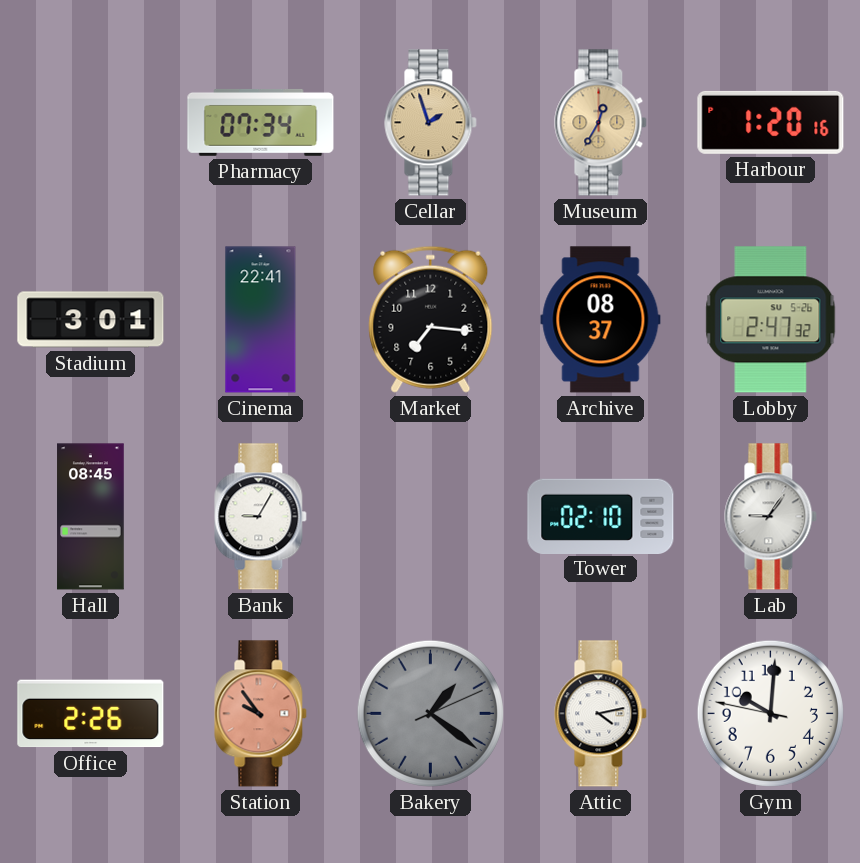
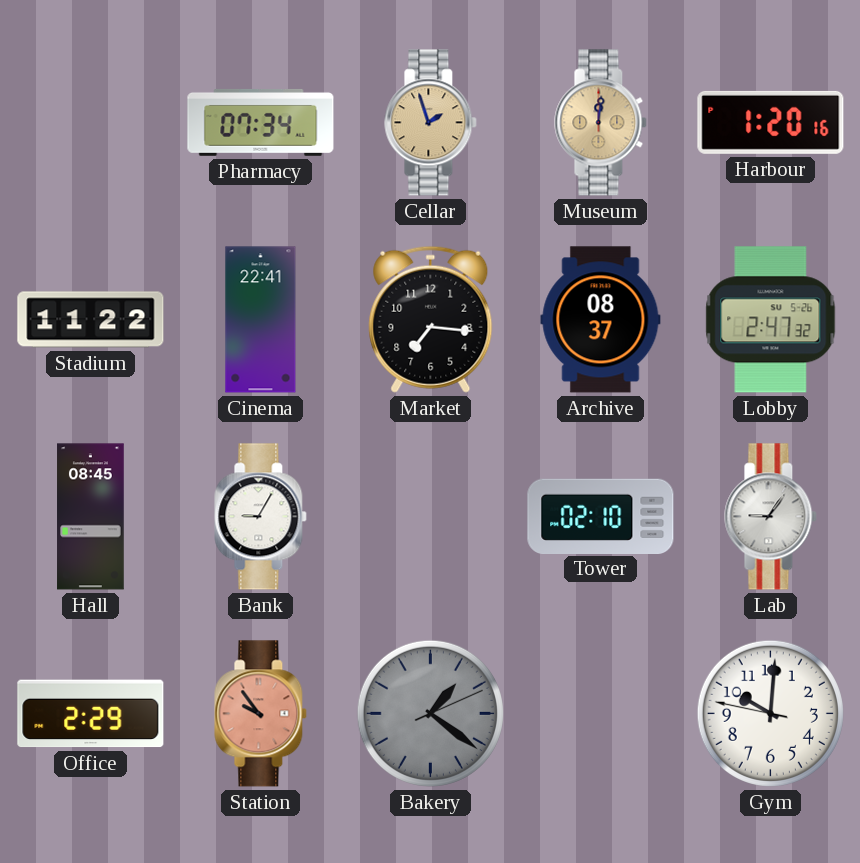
Museum: 12:35 -> 12:01 (601, 123)
Stadium: 3:01 -> 11:22 (91, 320)
Office: 2:26 -> 2:29 (91, 714)
Attic: 4:13 -> none (601, 714)
